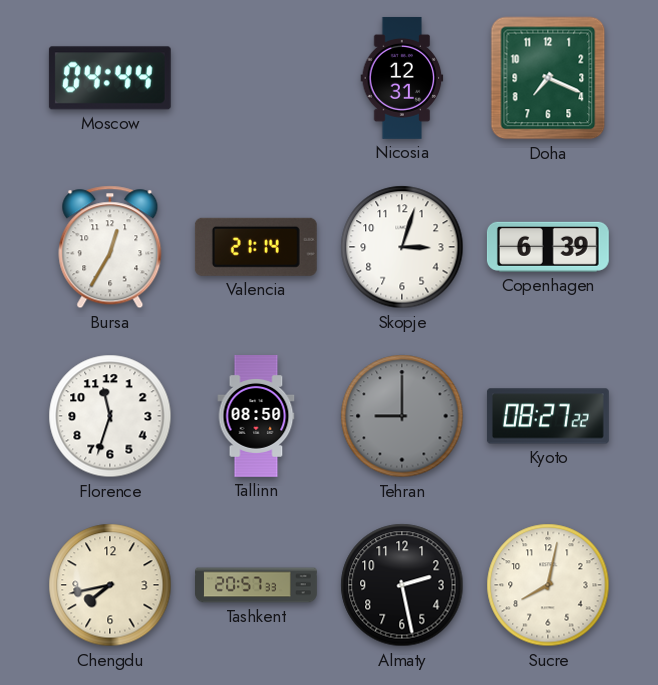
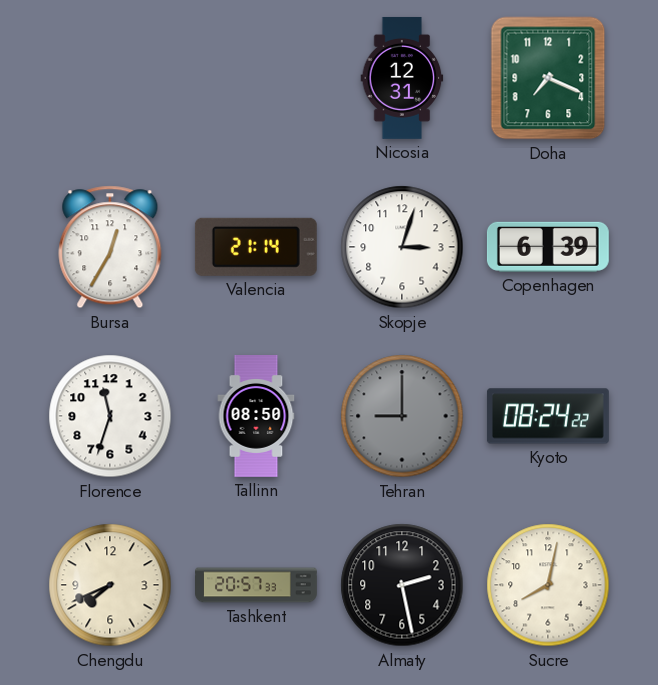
Moscow: 04:44 -> none (110, 78)
Kyoto: 08:27 -> 08:24 (548, 416)
Chengdu: 7:43 -> 7:41 (110, 585)
